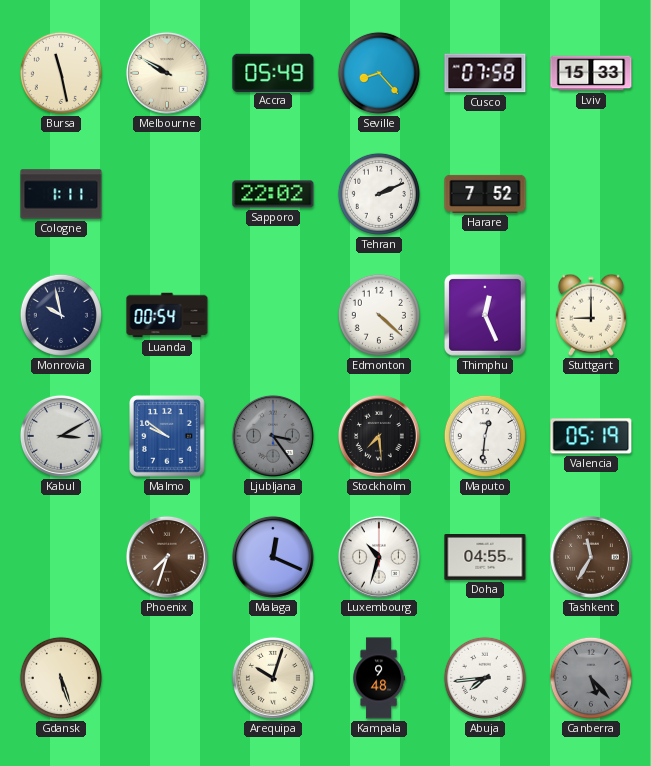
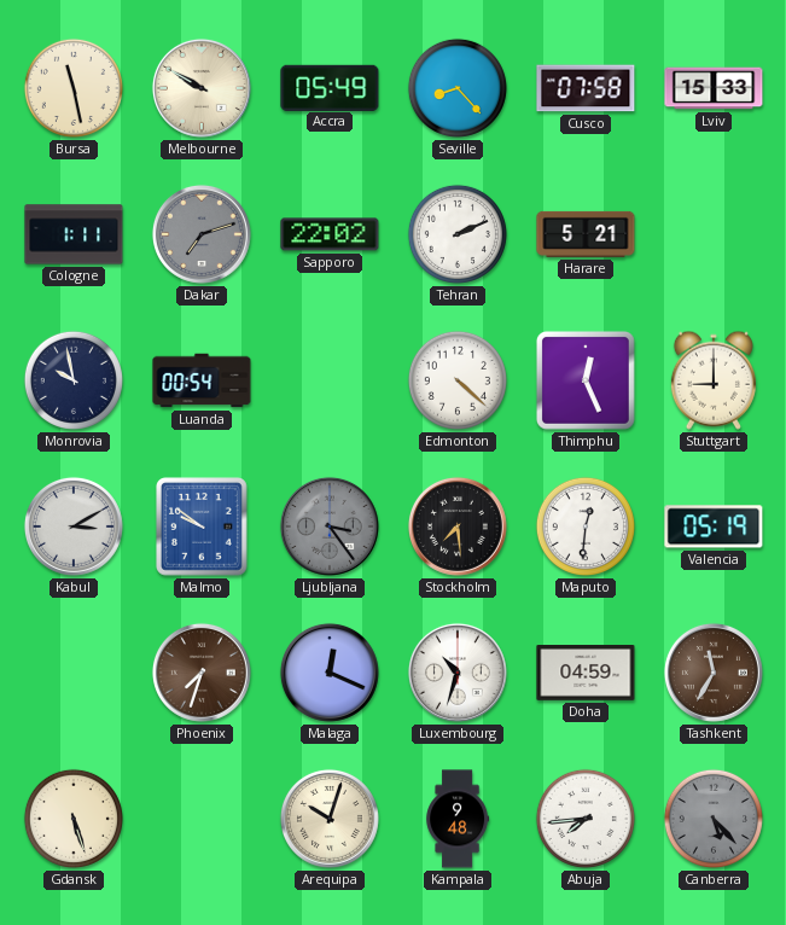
Dakar: none -> 7:12 (202, 234)
Harare: 7:52 -> 5:21 (586, 234)
Doha: 04:55 -> 04:59 (586, 674)
